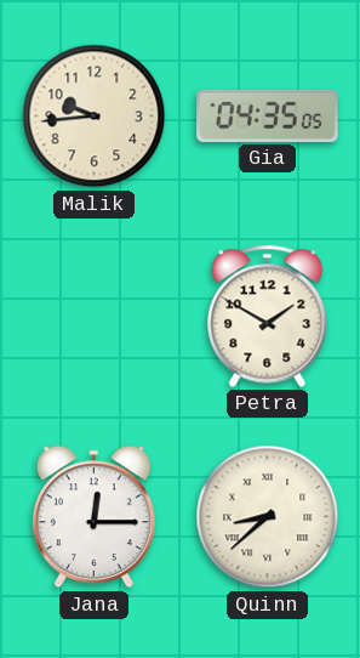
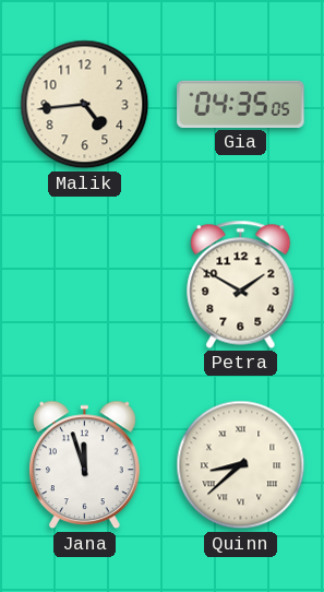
Malik: 9:44 -> 4:44 (85, 105)
Jana: 12:15 -> 11:57 (84, 465)
